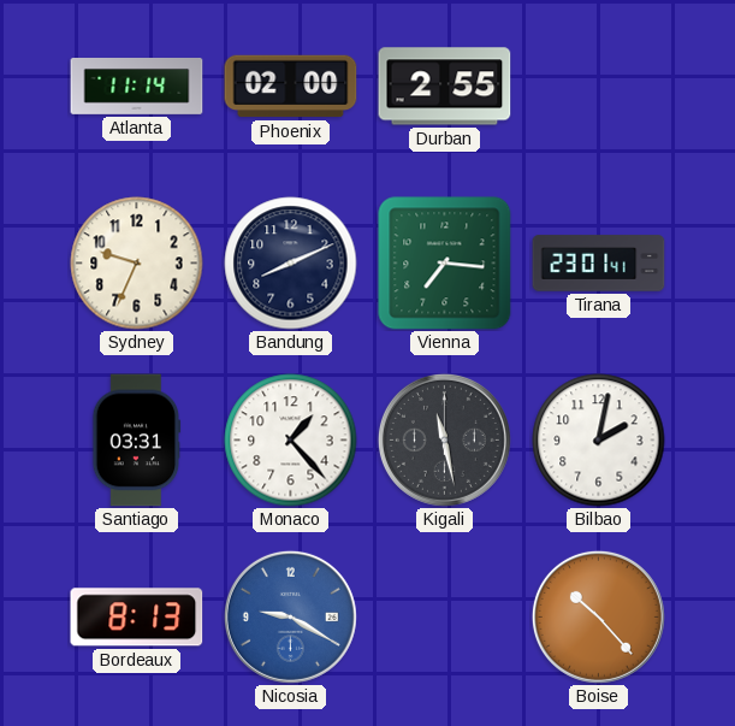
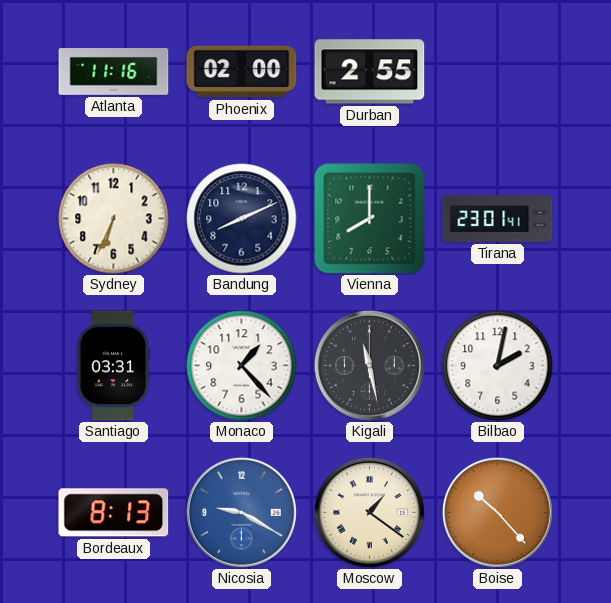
Atlanta: 11:14 -> 11:16 (114, 72)
Sydney: 9:34 -> 6:34 (114, 219)
Vienna: 7:16 -> 8:00 (370, 219)
Moscow: none -> 1:21 (369, 512)
